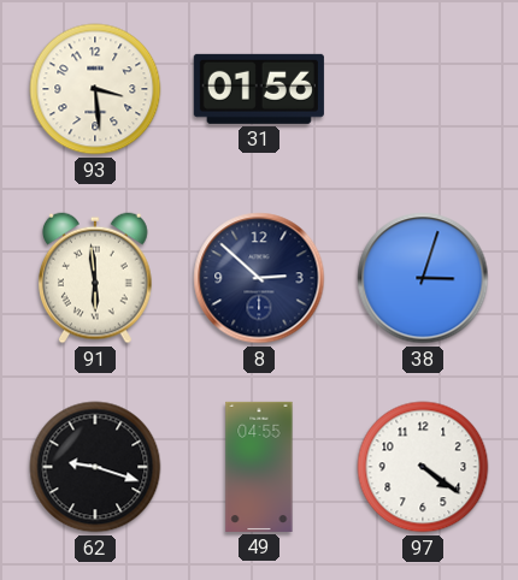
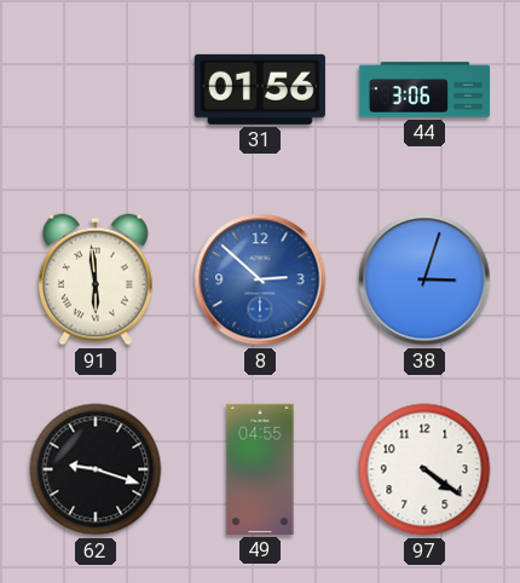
93: 3:29 -> none (95, 89)
44: none -> 3:06 (423, 90)
8 dial: navy -> blue (260, 279)
